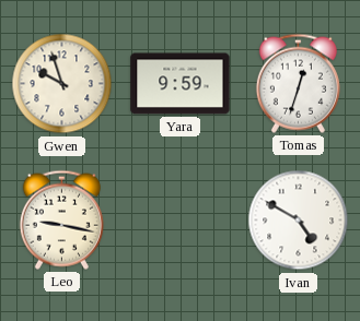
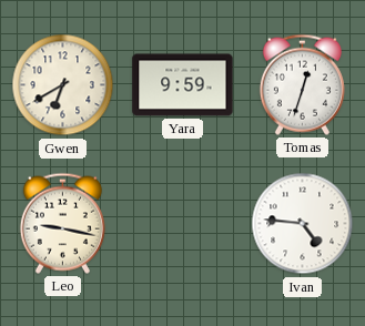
Gwen: 9:57 -> 6:40 (63, 85)
Ivan: 4:50 -> 4:46 (303, 224)
